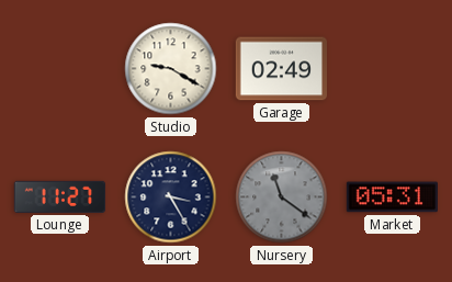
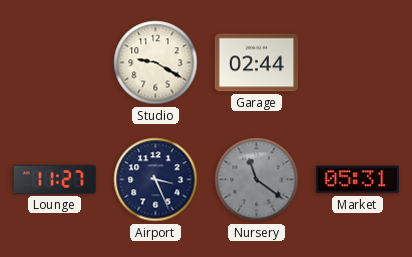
Garage: 02:49 -> 02:44 (256, 63)
Airport: 3:25 -> 3:26 (156, 180)
